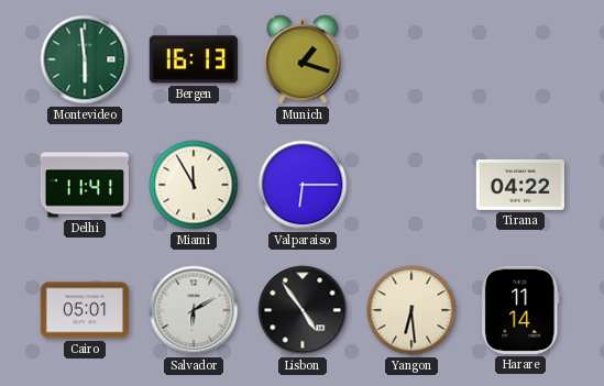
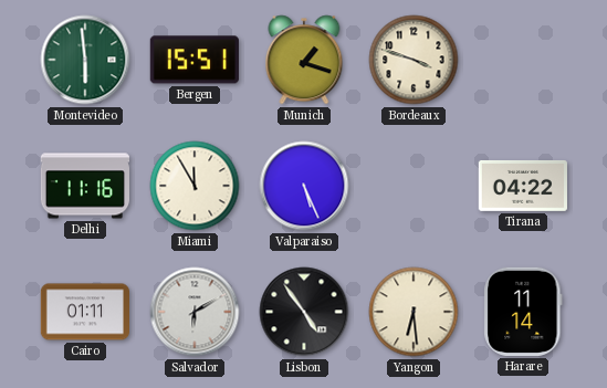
Bergen: 16:13 -> 15:51 (195, 60)
Bordeaux: none -> 3:48 (414, 60)
Delhi: 11:41 -> 11:16 (84, 186)
Valparaiso: 6:15 -> 5:26 (304, 186)
Cairo: 05:01 -> 01:11 (84, 312)
